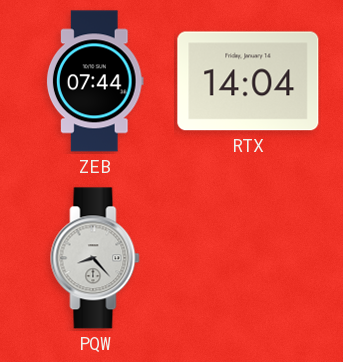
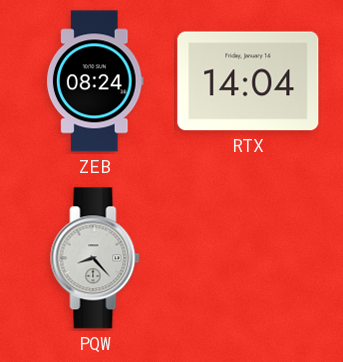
ZEB: 07:44 -> 08:24 (95, 81)
